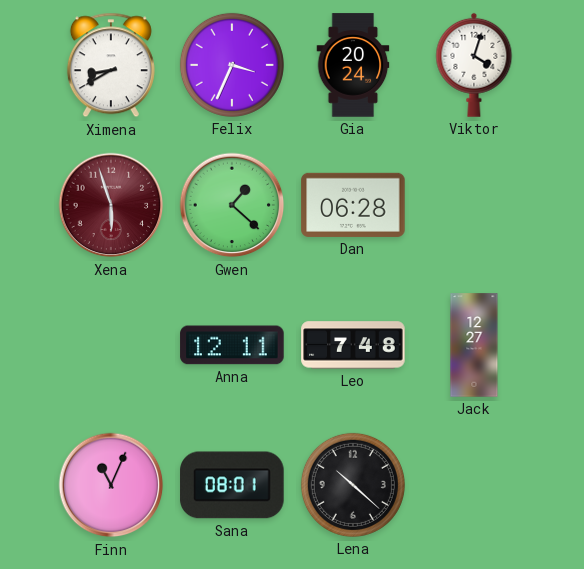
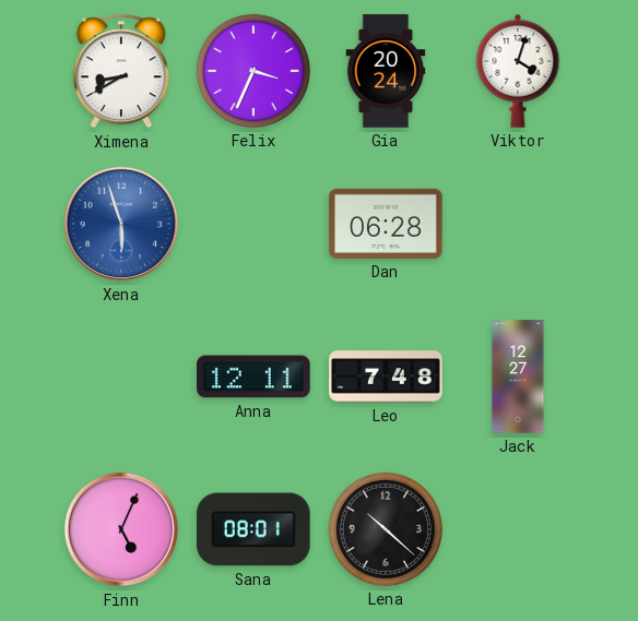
Xena dial: burgundy -> blue (121, 224)
Gwen: 1:22 -> none (232, 205)
Finn: 11:04 -> 5:04 (121, 529)
